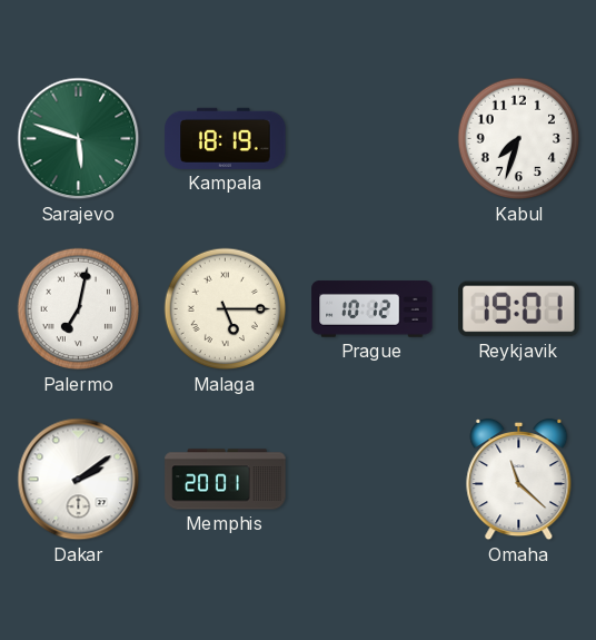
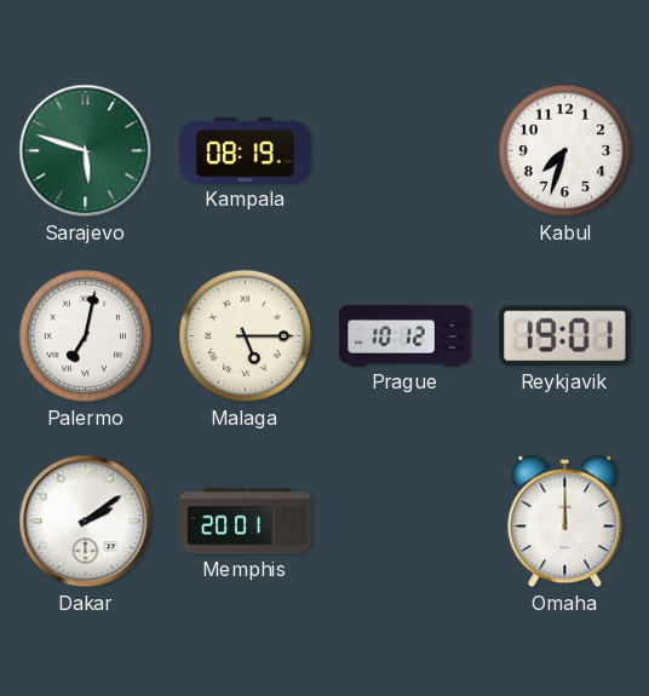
Kampala: 18:19 -> 08:19 (246, 150)
Omaha: 11:22 -> 12:00 (565, 523)
